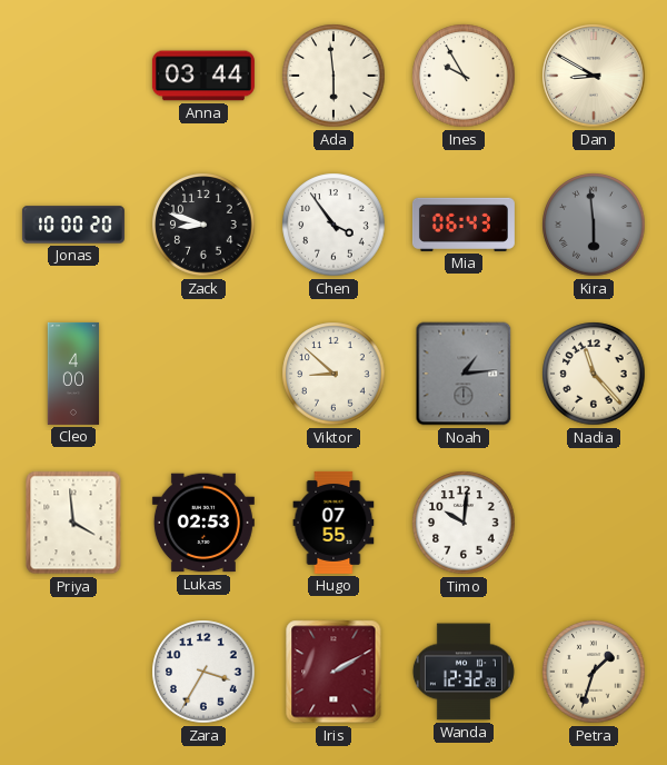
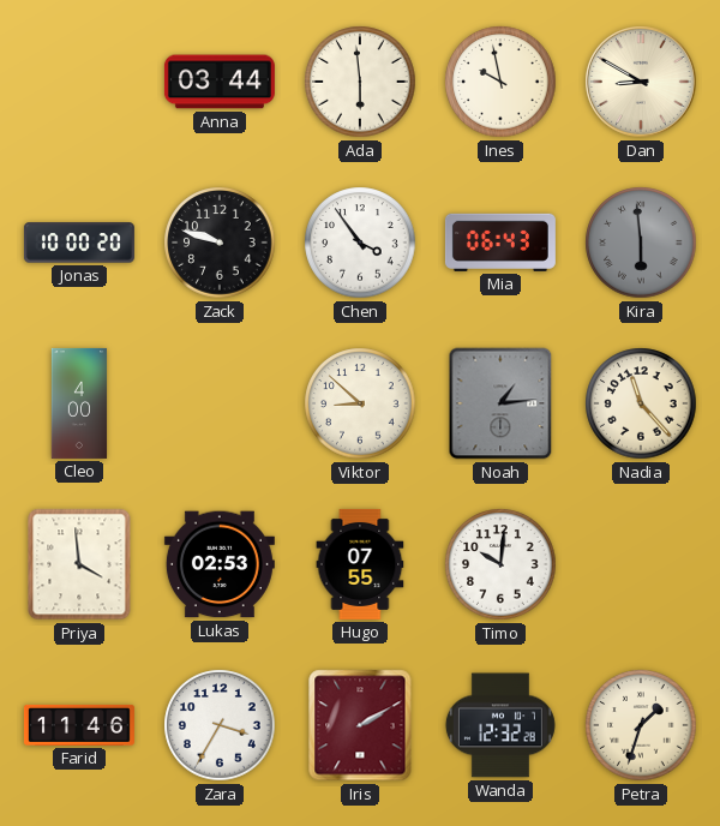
Ines: 9:55 -> 9:58 (500, 82)
Zack: 8:48 -> 9:48 (220, 243)
Farid: none -> 11:46 (79, 725)
